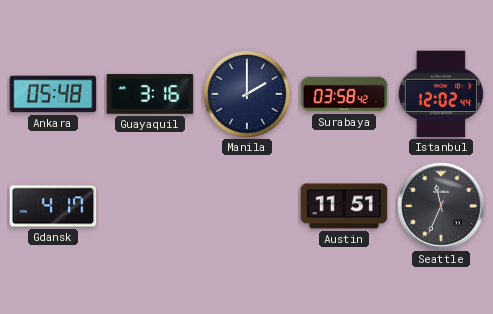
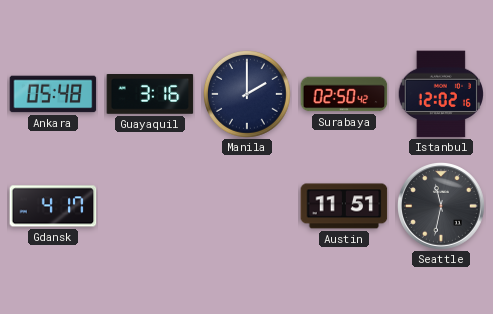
Surabaya: 03:58 -> 02:50 (344, 94)
Istanbul: 12:02:44 -> 12:02:16 (440, 94)
Seattle: 11:34 -> 11:32 (442, 207)
